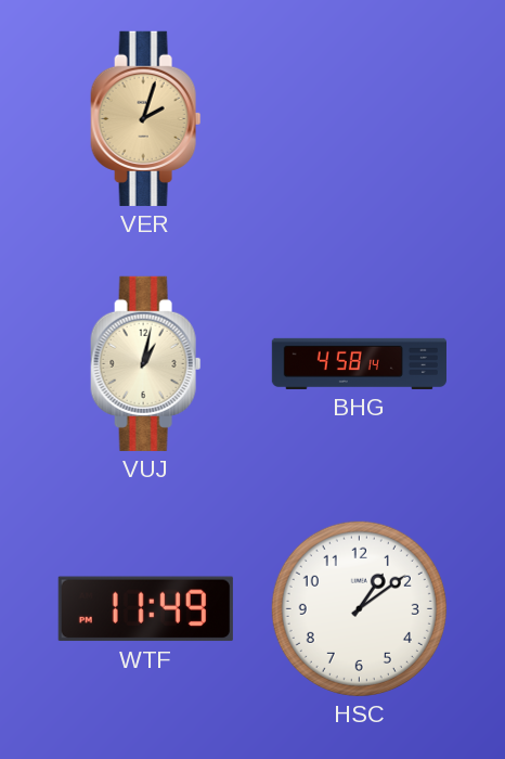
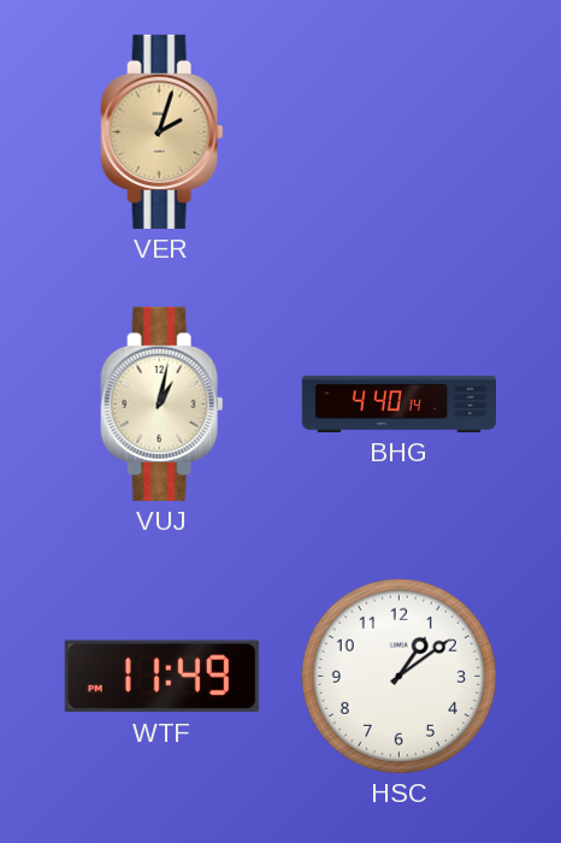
BHG: 4:58 -> 4:40 (398, 403)
